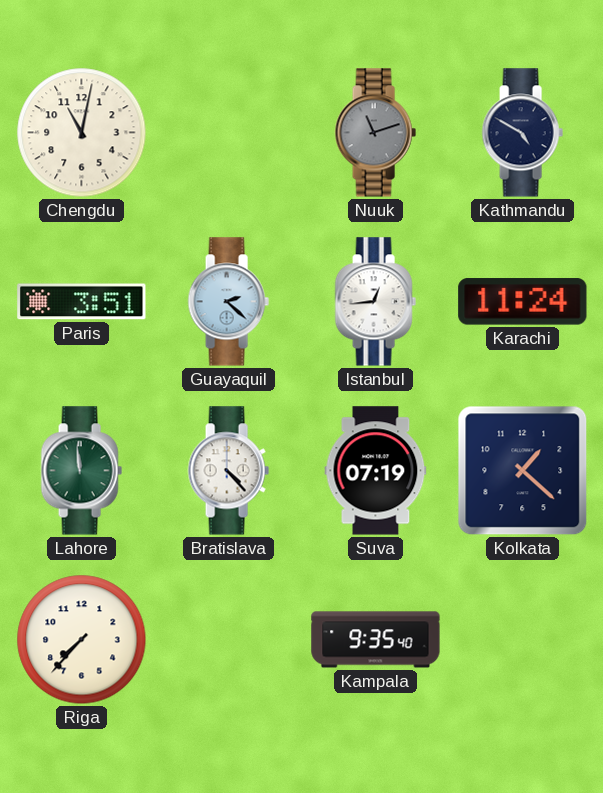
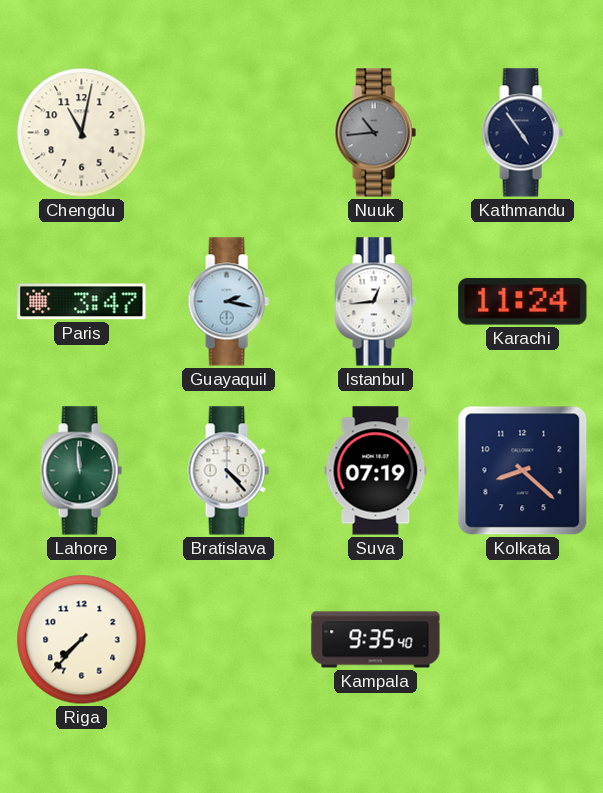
Nuuk: 11:12 -> 10:44 (375, 133)
Kathmandu: 4:50 -> 4:54 (522, 133)
Paris: 3:51 -> 3:47 (82, 302)
Guayaquil: 2:22 -> 2:17 (228, 302)
Kolkata: 1:22 -> 8:22 (523, 471)
